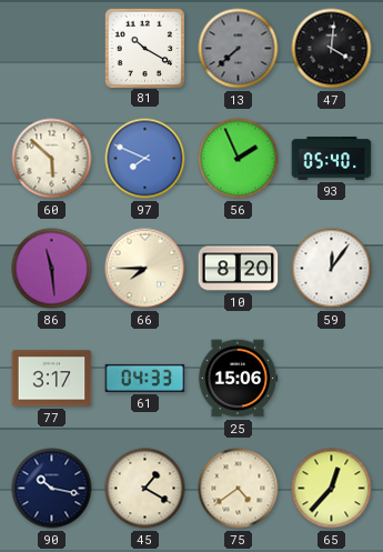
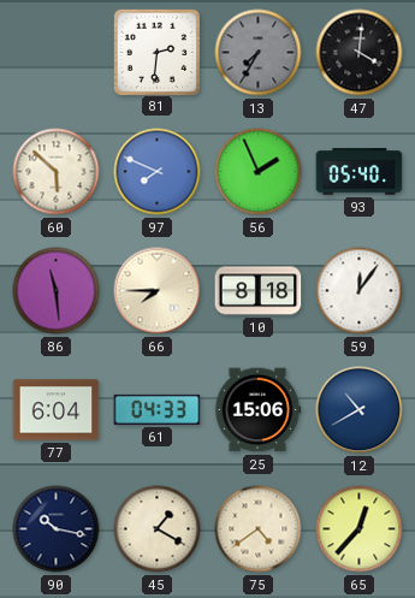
81: 10:20 -> 2:31 (158, 52)
13: 7:38 -> 7:35 (259, 53)
10: 8:20 -> 8:18 (259, 291)
77: 3:17 -> 6:04 (57, 410)
12: none -> 10:40 (360, 410)
